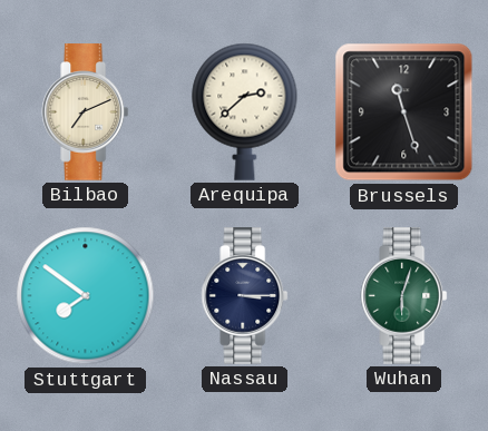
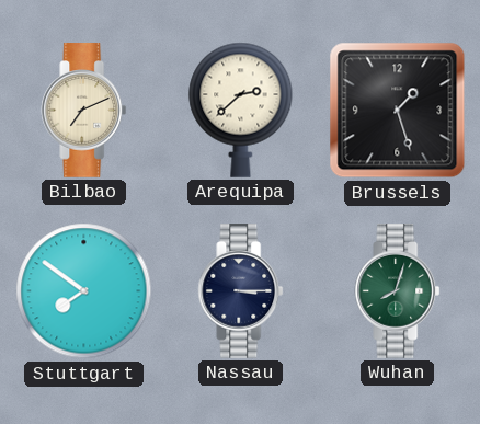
Brussels: 11:27 -> 1:27 (398, 111)
Wuhan: 6:03 -> 8:03 (398, 291)
